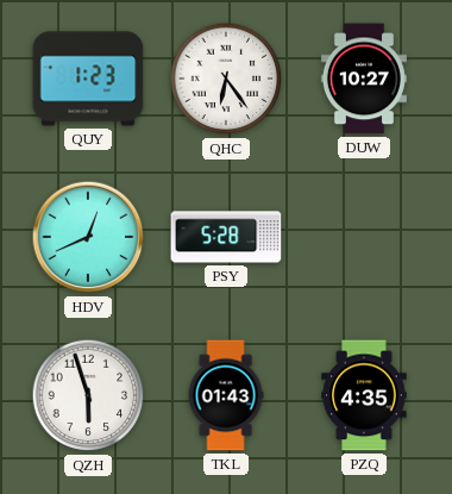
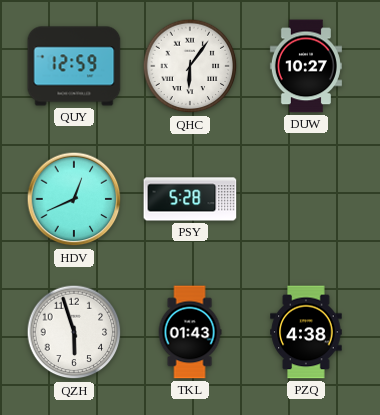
QUY: 1:23 -> 12:59 (74, 66)
QHC: 6:24 -> 6:06 (190, 66)
PZQ: 4:35 -> 4:38 (306, 332)
